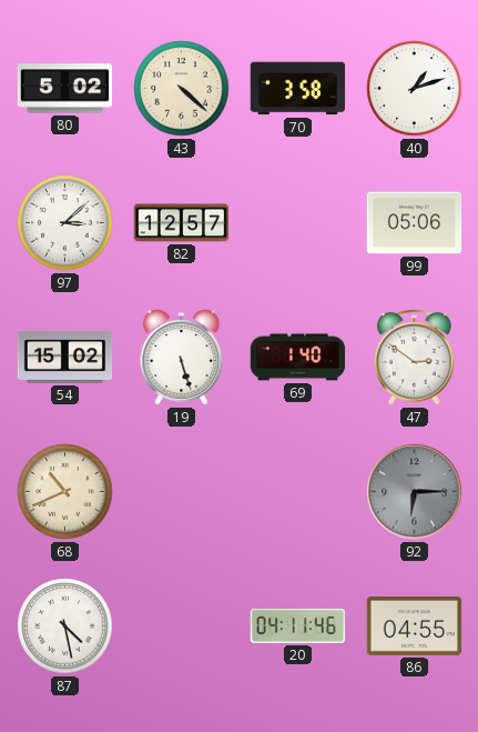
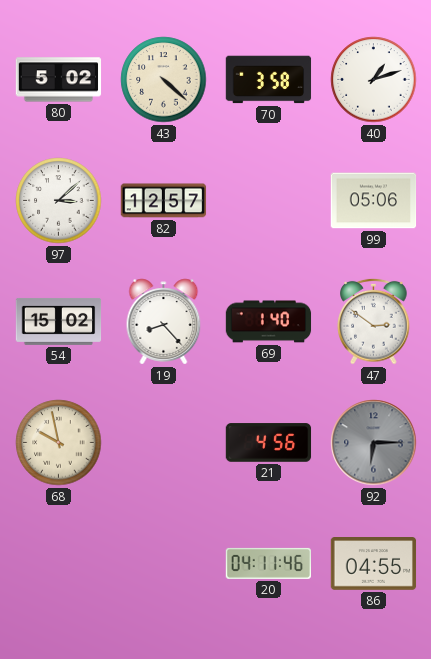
19: 5:27 -> 8:23 (164, 322)
68: 10:41 -> 9:58 (59, 443)
21: none -> 4:56 (269, 443)
87: 4:28 -> none (65, 626)
